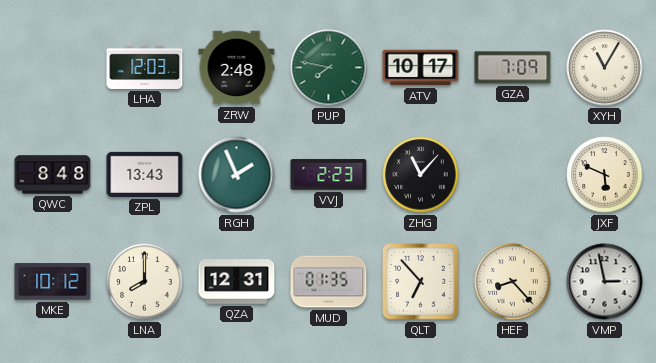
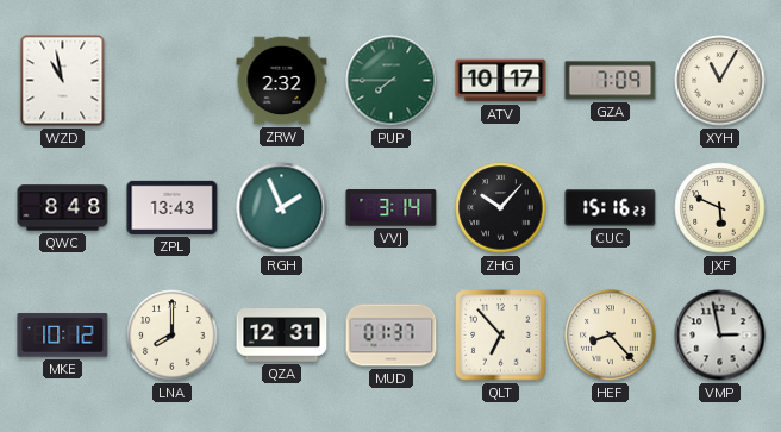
WZD: none -> 10:58 (63, 81)
LHA: 12:03 -> none (145, 67)
ZRW: 2:48 -> 2:32 (282, 81)
PUP: 7:47 -> 7:45 (392, 81)
VVJ: 2:23 -> 3:14 (392, 208)
ZHG: 11:07 -> 10:07 (501, 208)
CUC: none -> 15:16 (611, 208)
MUD: 01:35 -> 01:37 (392, 336)
